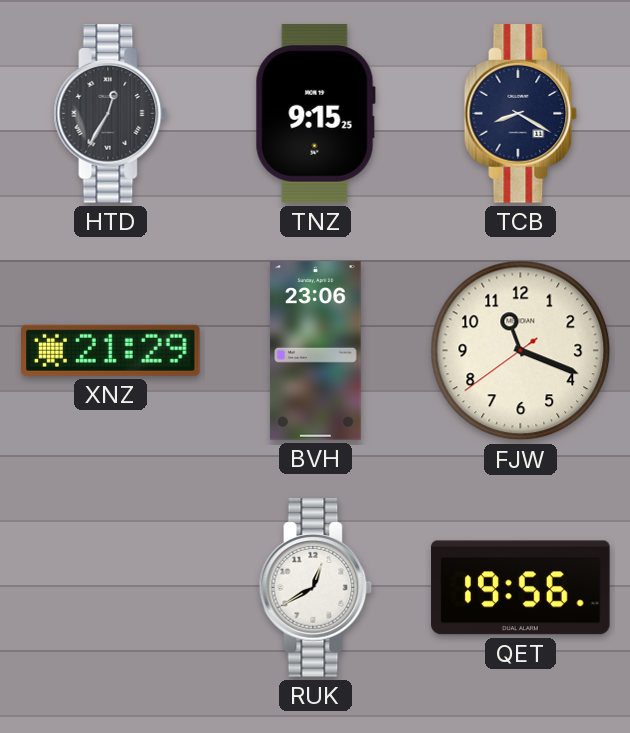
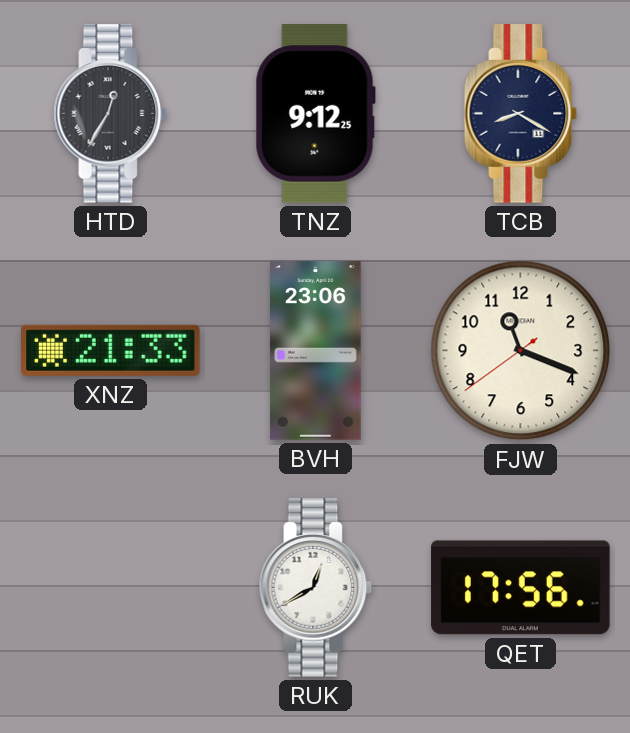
TNZ: 9:15 -> 9:12 (315, 114)
XNZ: 21:29 -> 21:33 (111, 350)
QET: 19:56 -> 17:56 (521, 588)
